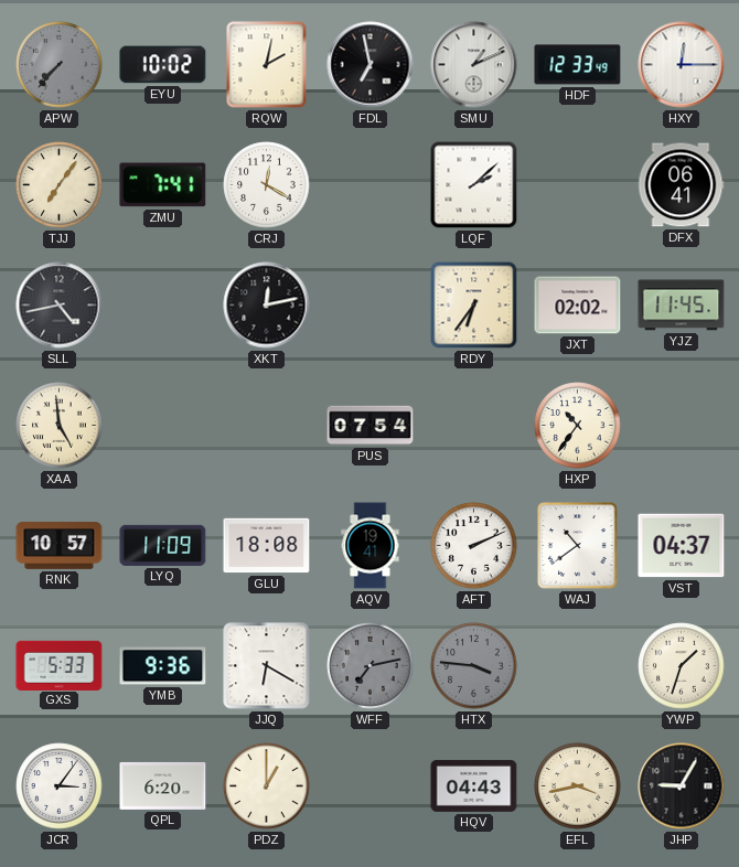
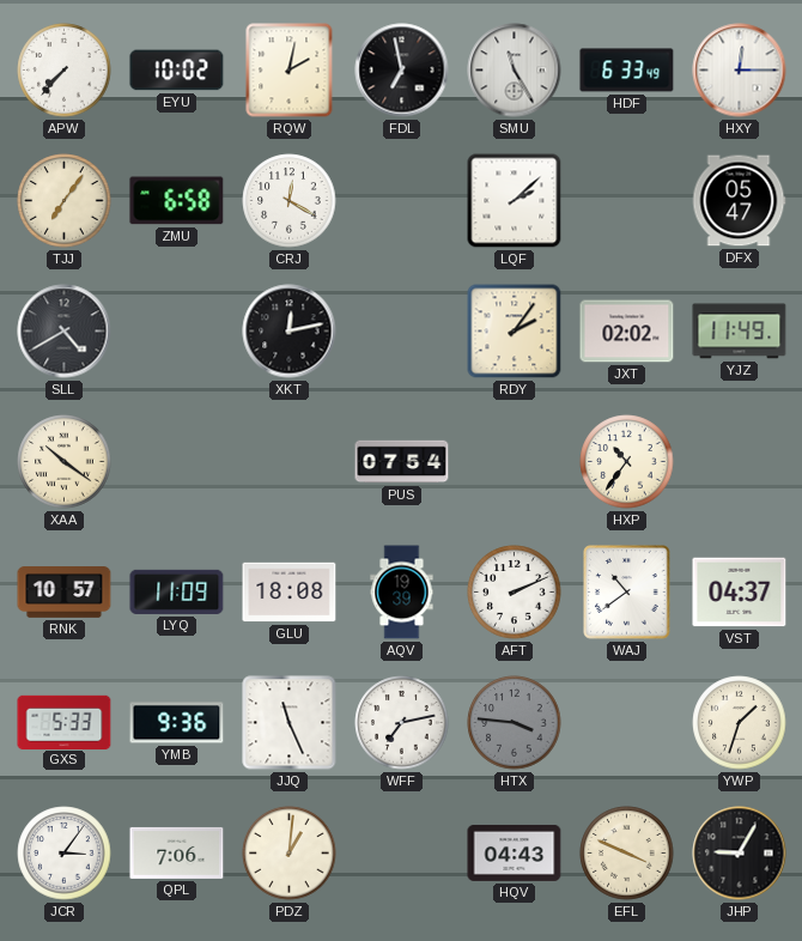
APW dial: grey -> white (65, 71)
SMU: 1:11 -> 11:25 (515, 71)
HDF: 12:33 -> 6:33 (627, 71)
ZMU: 7:41 -> 6:58 (177, 201)
DFX: 06:41 -> 05:47 (739, 201)
SLL: 4:43 -> 4:40 (65, 332)
RDY: 6:36 -> 2:06 (515, 332)
YJZ: 11:45 -> 11:49 (740, 332)
XAA: 4:59 -> 10:21 (65, 462)
AQV: 19:41 -> 19:39 (402, 593)
JJQ: 6:20 -> 11:26 (290, 723)
WFF dial: grey -> white (402, 723)
QPL: 6:20 -> 7:06 (177, 852)
PDZ: 1:00 -> 1:01 (290, 854)
EFL: 3:43 -> 3:49 (627, 854)
